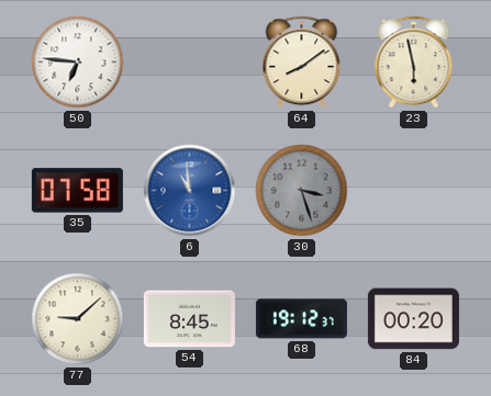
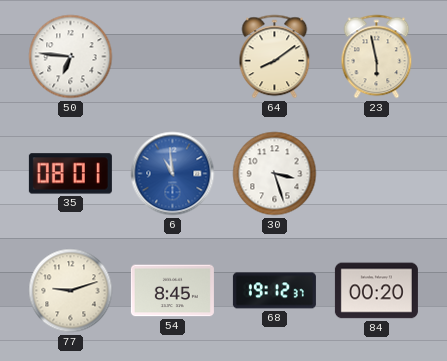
35: 07:58 -> 08:01 (70, 174)
30 dial: grey -> white (275, 174)
77: 9:08 -> 9:12 (71, 291)
